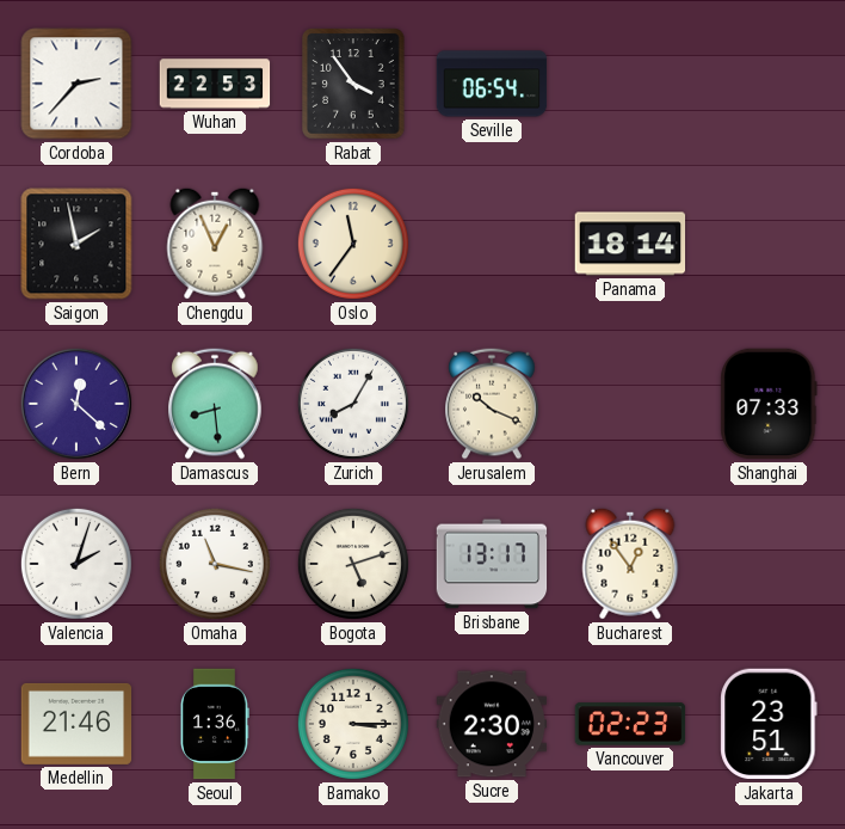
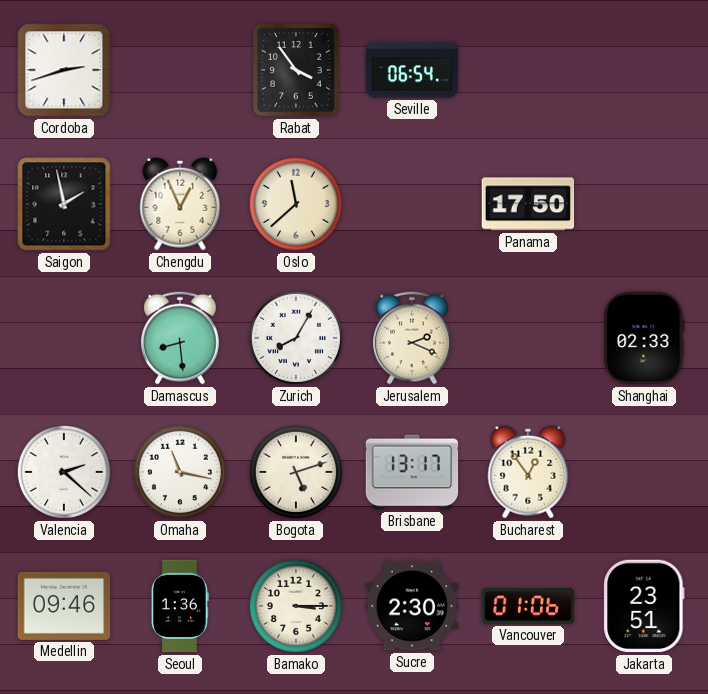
Cordoba: 2:37 -> 2:42 (64, 70)
Wuhan: 22:53 -> none (215, 84)
Oslo: 11:36 -> 11:38 (296, 204)
Panama: 18:14 -> 17:50 (528, 204)
Bern: 12:22 -> none (76, 404)
Jerusalem: 10:19 -> 2:19 (412, 338)
Shanghai: 07:33 -> 02:33 (644, 338)
Valencia: 2:03 -> 2:22 (64, 472)
Medellin: 21:46 -> 09:46 (64, 606)
Vancouver: 02:23 -> 01:06 (528, 606)
